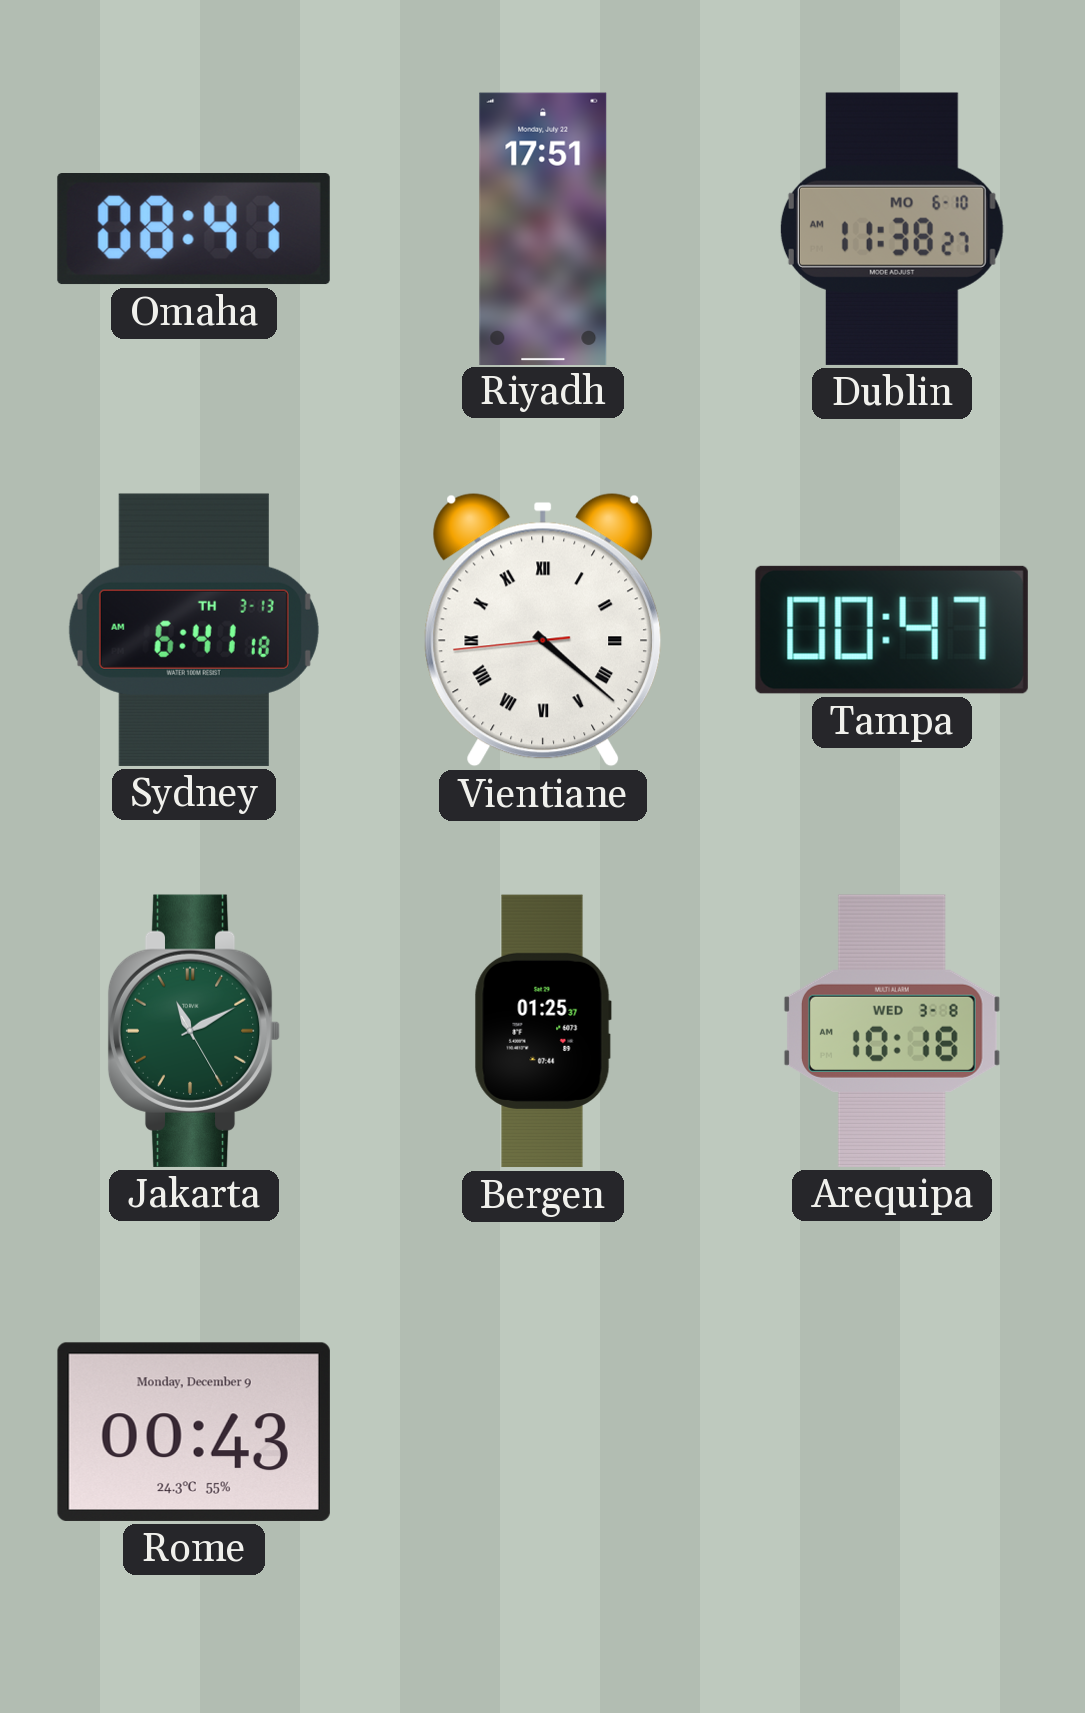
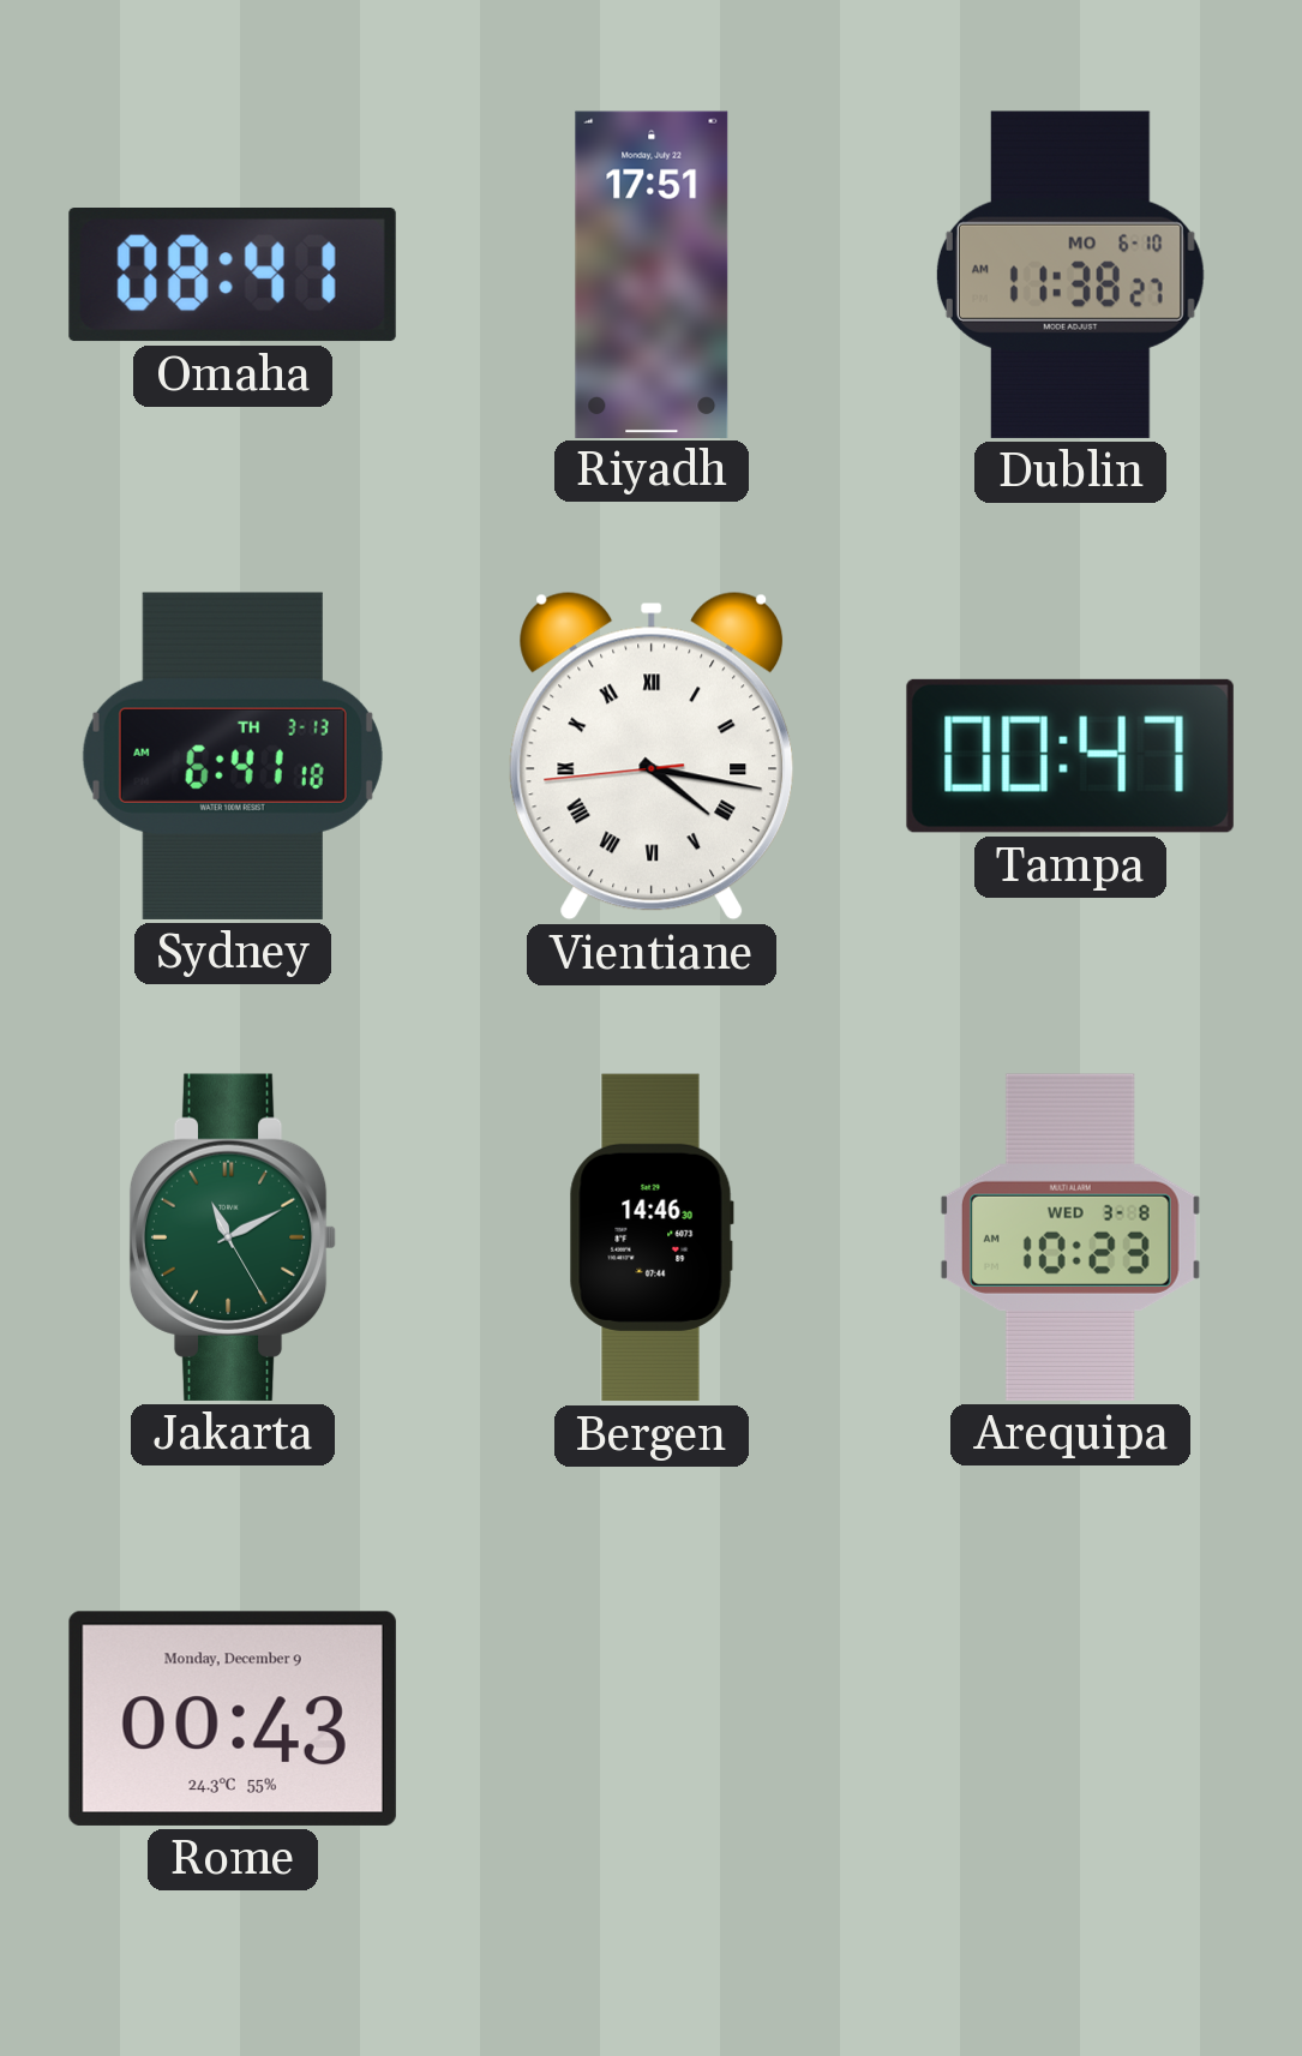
Vientiane: 4:21 -> 4:16 (652, 756)
Bergen: 01:25 -> 14:46 (652, 1237)
Arequipa: 10:18 -> 10:23 (1070, 1237)
